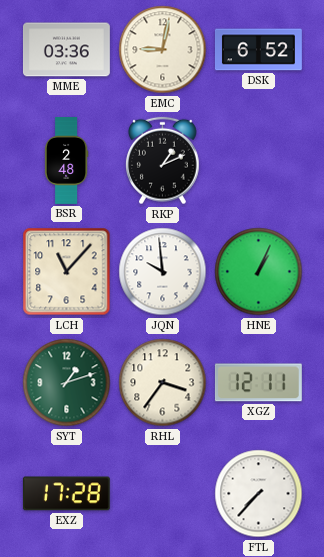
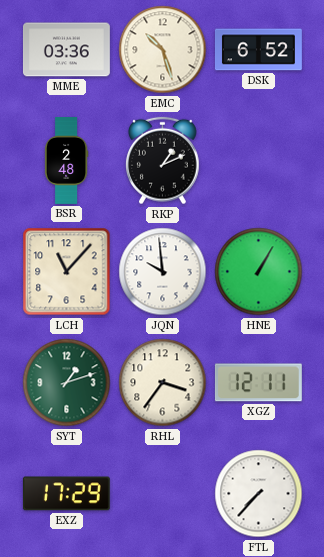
EMC: 9:02 -> 10:27 (163, 50)
HNE: 1:04 -> 1:05 (259, 272)
EXZ: 17:28 -> 17:29 (66, 494)
